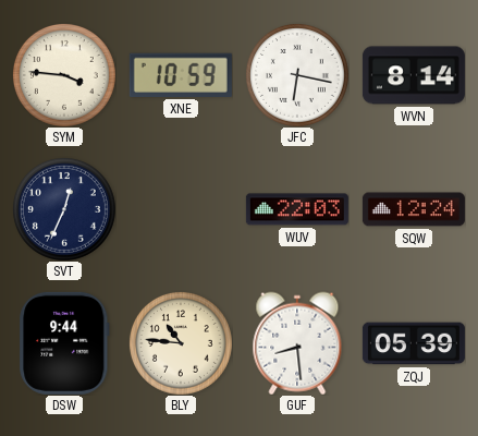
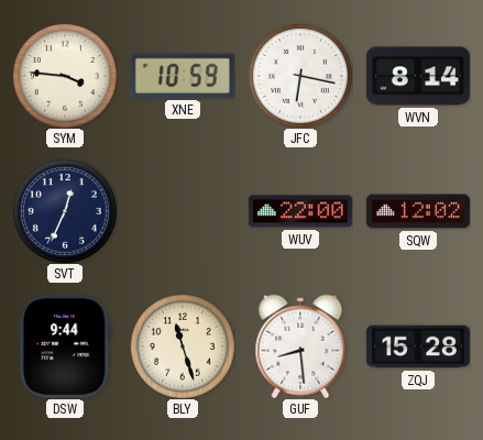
WUV: 22:03 -> 22:00 (300, 211)
SQW: 12:24 -> 12:02 (418, 211)
BLY: 10:46 -> 11:27 (183, 346)
ZQJ: 05:39 -> 15:28 (418, 346)
